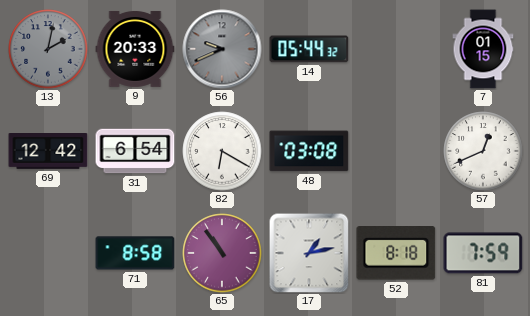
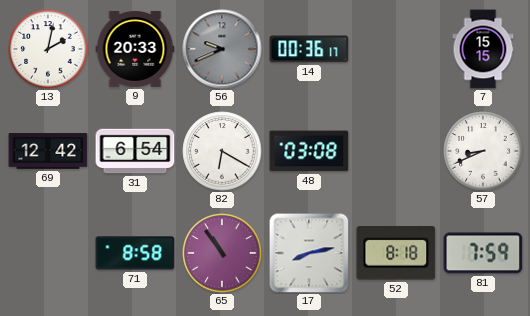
13 dial: grey -> white (48, 49)
14: 05:44 -> 00:36 (309, 49)
7: 01:15 -> 15:15 (483, 49)
57: 12:41 -> 8:41 (483, 151)
17: 1:13 -> 8:13 (309, 253)
